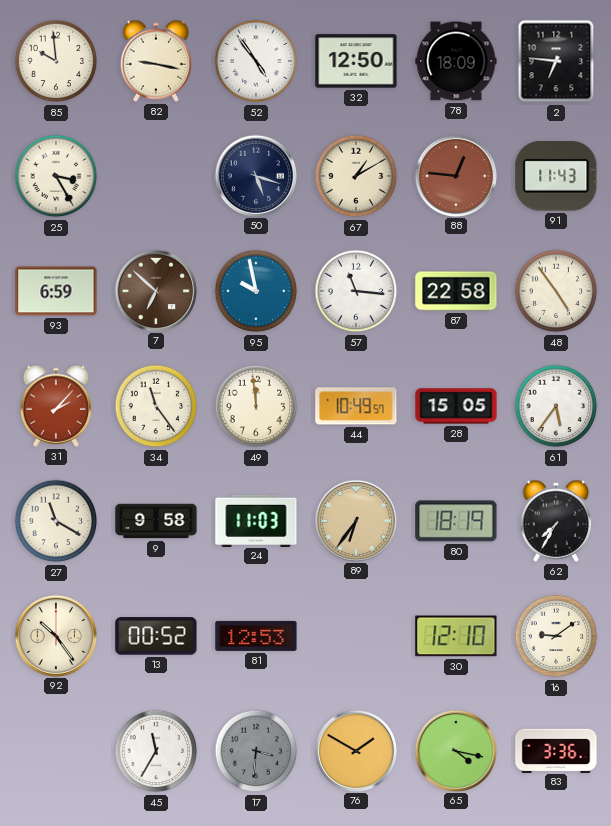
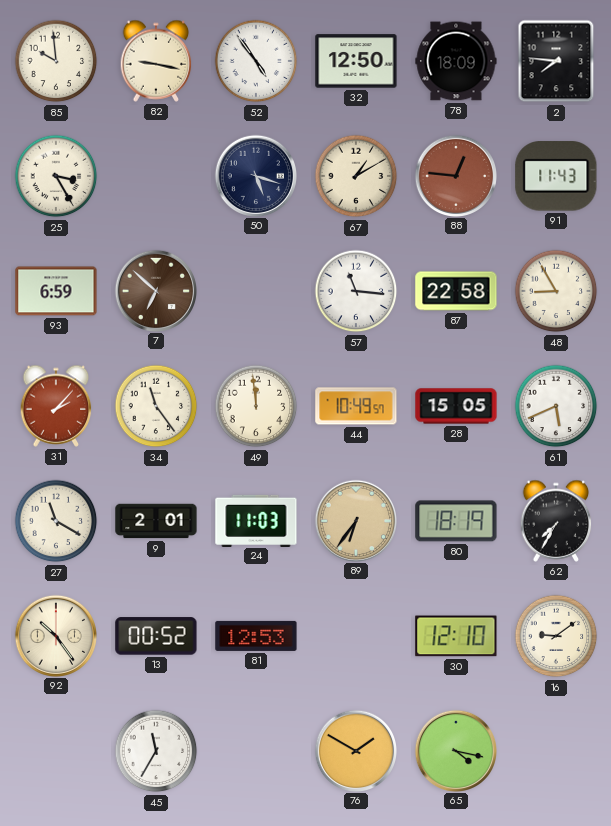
2: 6:46 -> 7:46 (556, 61)
95: 9:58 -> none (256, 291)
48: 4:54 -> 8:55 (556, 291)
61: 5:36 -> 5:41 (556, 406)
9: 9:58 -> 2:01 (156, 521)
17: 3:31 -> none (256, 751)
83: 3:36 -> none (556, 750)
